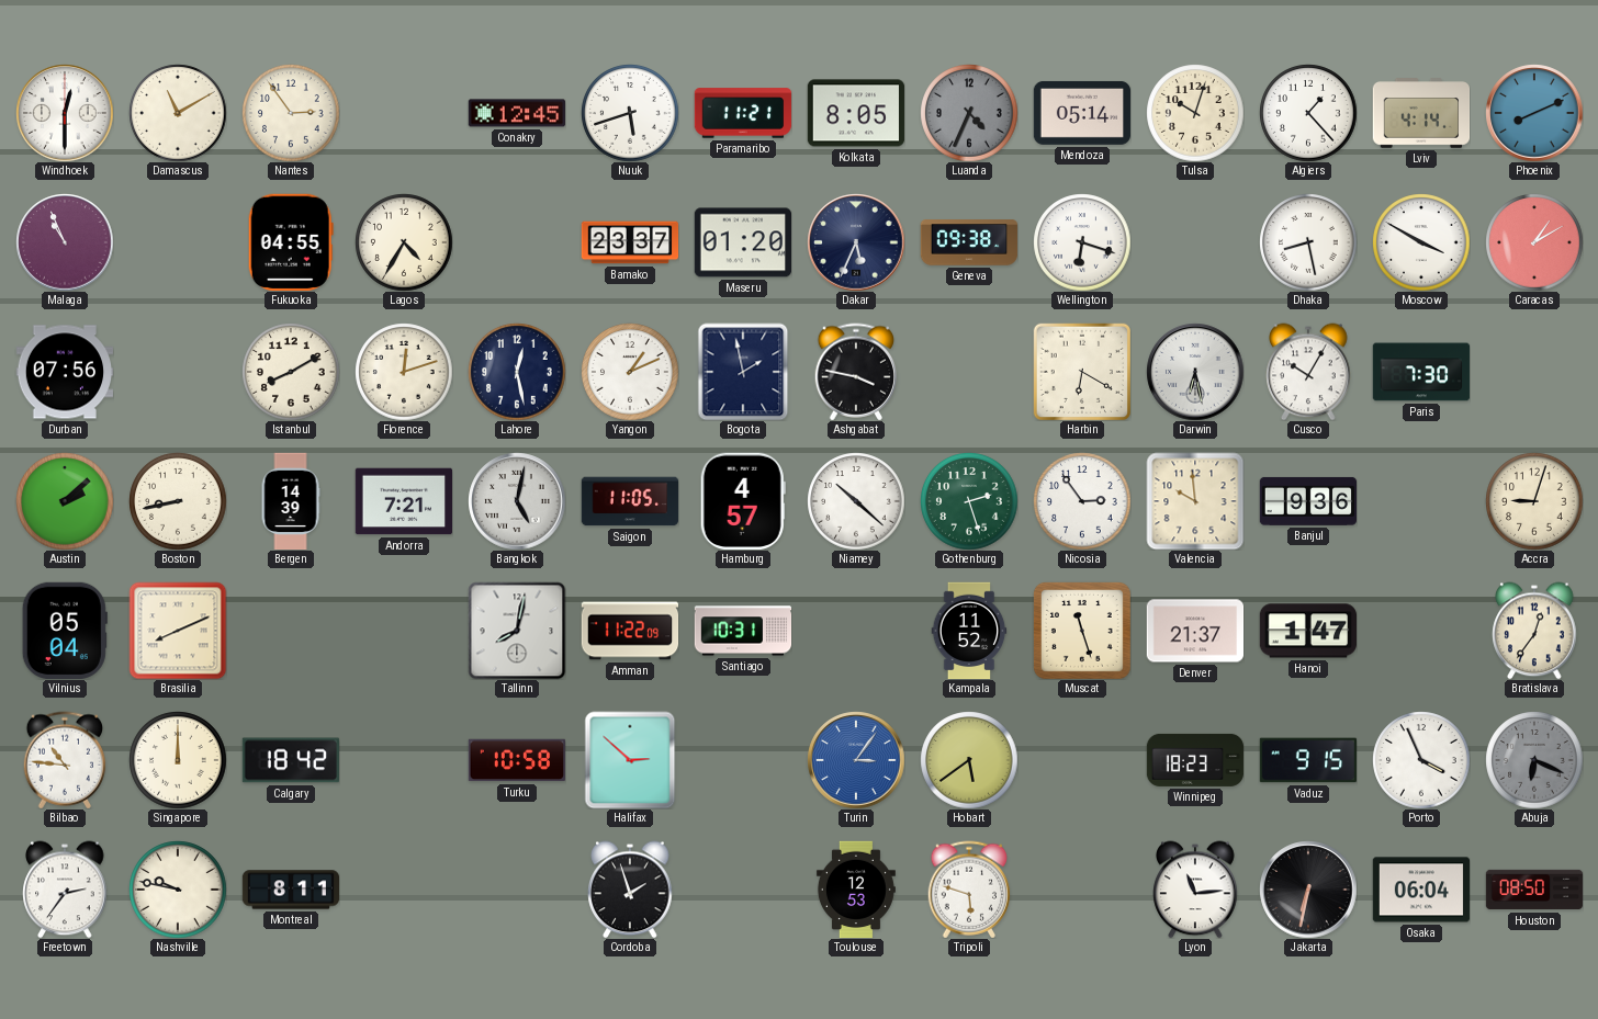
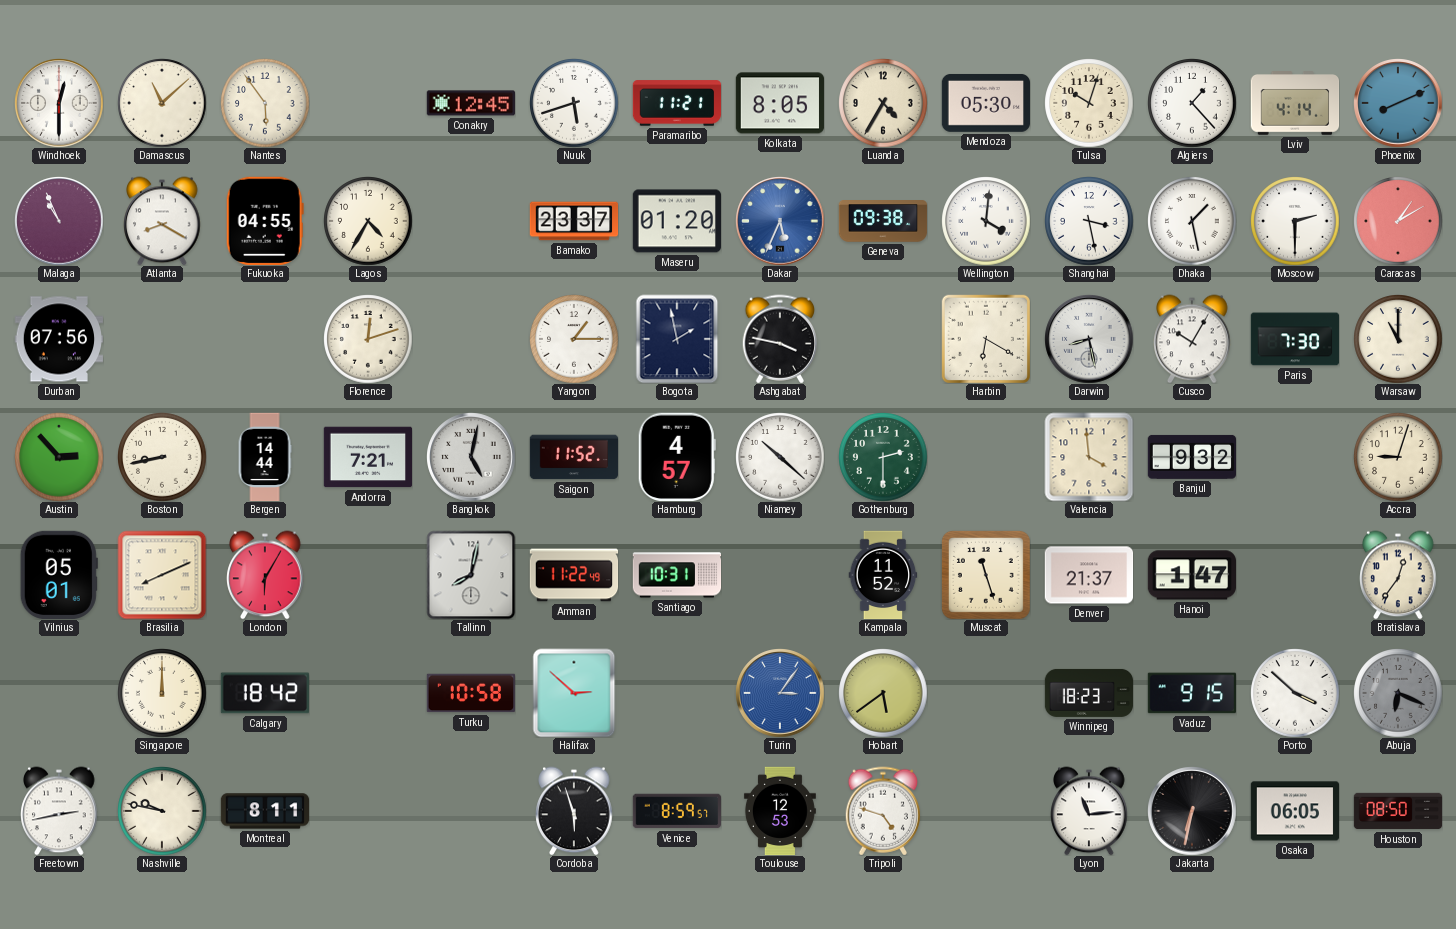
Damascus: 11:10 -> 11:08 (162, 103)
Nantes: 2:54 -> 5:54 (265, 103)
Luanda: 4:34 -> 4:35 (883, 103)
Luanda dial: grey -> cream (883, 103)
Mendoza: 05:14 -> 05:30 (986, 103)
Atlanta: none -> 8:20 (162, 221)
Dakar dial: navy -> blue (780, 221)
Wellington: 6:18 -> 4:01 (986, 221)
Shanghai: none -> 3:28 (1089, 221)
Dhaka: 8:28 -> 1:28 (1192, 221)
Moscow: 3:50 -> 2:30 (1295, 221)
Istanbul: 8:10 -> none (291, 372)
Lahore: 12:28 -> none (517, 372)
Yangon: 1:11 -> 1:15 (574, 339)
Darwin: 6:28 -> 8:28 (1089, 339)
Warsaw: none -> 11:00 (1398, 339)
Austin: 2:08 -> 2:53 (59, 457)
Bergen: 14:39 -> 14:44 (265, 457)
Saigon: 11:05 -> 11:52 (574, 457)
Gothenburg: 2:27 -> 2:30 (883, 457)
Nicosia: 2:54 -> none (1082, 501)
Valencia: 9:59 -> 3:59 (1089, 457)
Banjul: 9:36 -> 9:32 (1192, 457)
Vilnius: 05:04 -> 05:01 (59, 574)
London: none -> 6:05 (265, 575)
Amman: 11:22:09 -> 11:22:49 (574, 575)
Bilbao: 10:46 -> none (65, 760)
Porto: 3:56 -> 3:52 (1295, 693)
Freetown: 2:36 -> 2:43 (59, 811)
Cordoba: 1:57 -> 5:57 (574, 811)
Venice: none -> 8:59 (676, 811)
Tripoli: 5:48 -> 4:48 (883, 811)
Osaka: 06:04 -> 06:05 (1295, 811)
